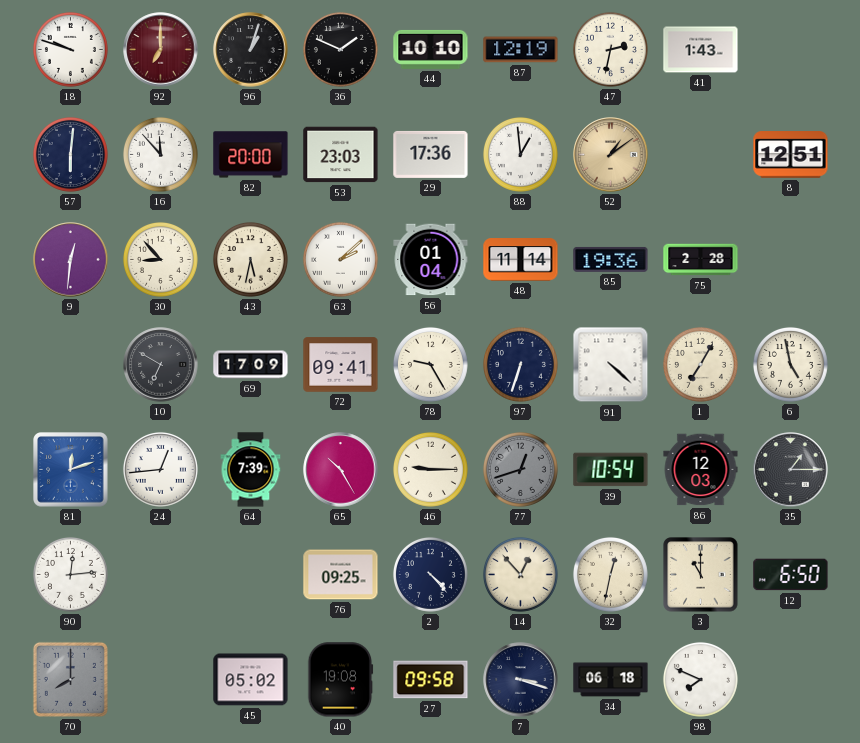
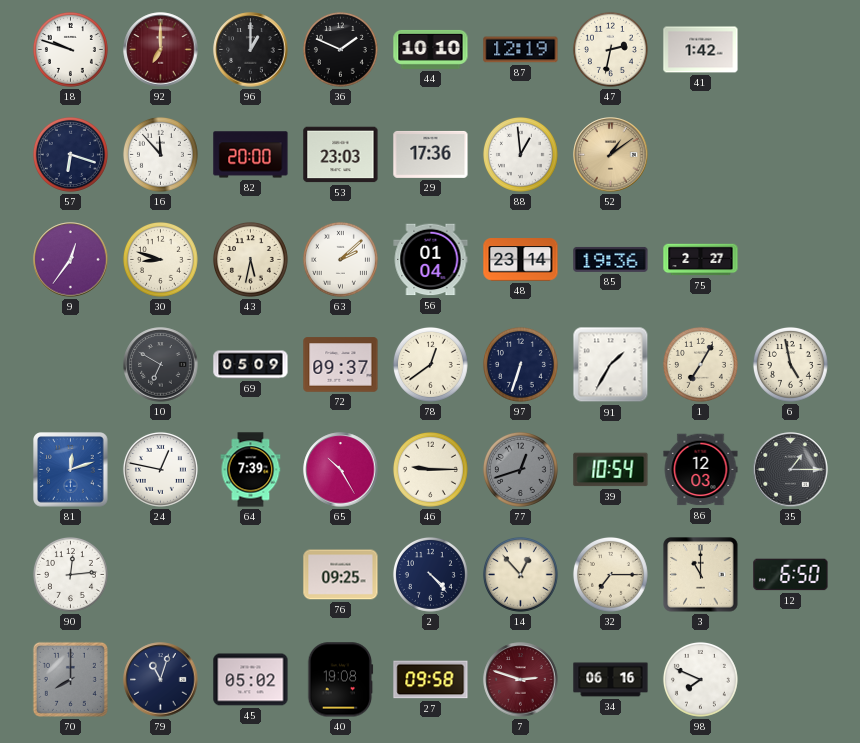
96: 1:03 -> 1:00 (251, 50)
41: 1:43 -> 1:42 (701, 50)
57: 6:01 -> 6:18 (70, 154)
8: 12:51 -> none (791, 155)
9: 12:31 -> 12:36 (71, 260)
30: 8:53 -> 8:48 (160, 259)
48: 11:14 -> 23:14 (521, 260)
75: 2:28 -> 2:27 (701, 260)
69: 17:09 -> 05:09 (251, 365)
72: 09:41 -> 09:37 (341, 365)
78: 9:25 -> 12:39 (430, 364)
91: 4:22 -> 1:35 (611, 365)
24: 12:44 -> 12:47 (160, 469)
32: 12:32 -> 7:15 (610, 574)
79: none -> 11:03 (161, 680)
7: 3:18 -> 2:48 (521, 680)
7 dial: navy -> burgundy (521, 680)
34: 06:18 -> 06:16 (611, 680)
